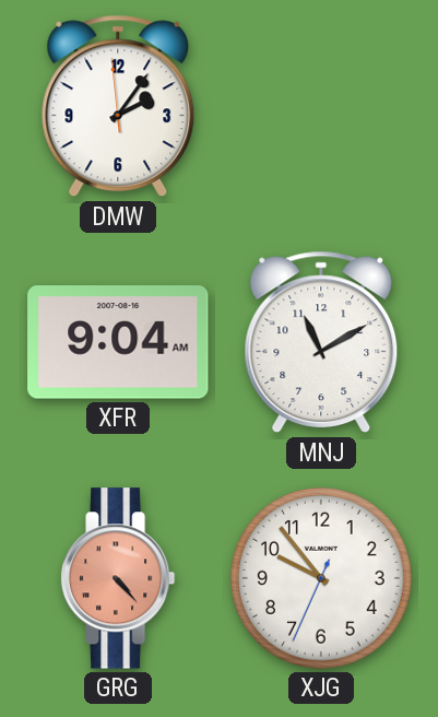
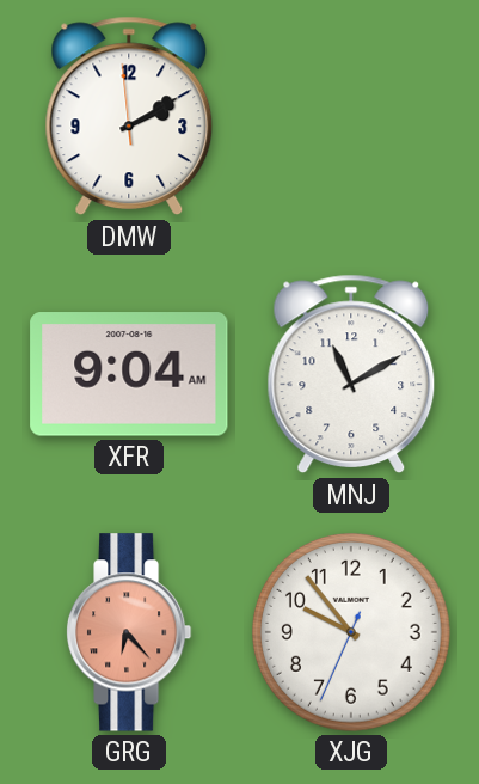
DMW: 2:05 -> 2:09 (129, 116)
GRG: 4:23 -> 6:23 (129, 632)
